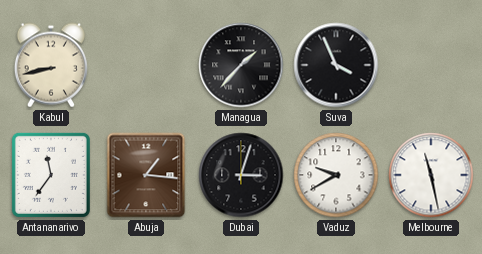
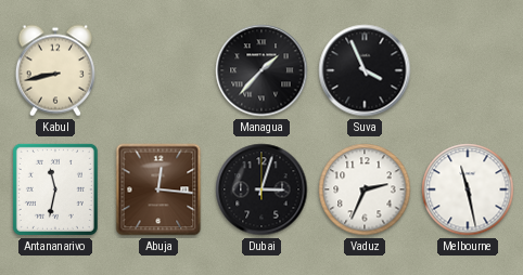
Antananarivo: 11:36 -> 11:32 (55, 189)
Abuja: 1:16 -> 12:16 (158, 189)
Vaduz: 9:40 -> 2:34 (365, 189)
